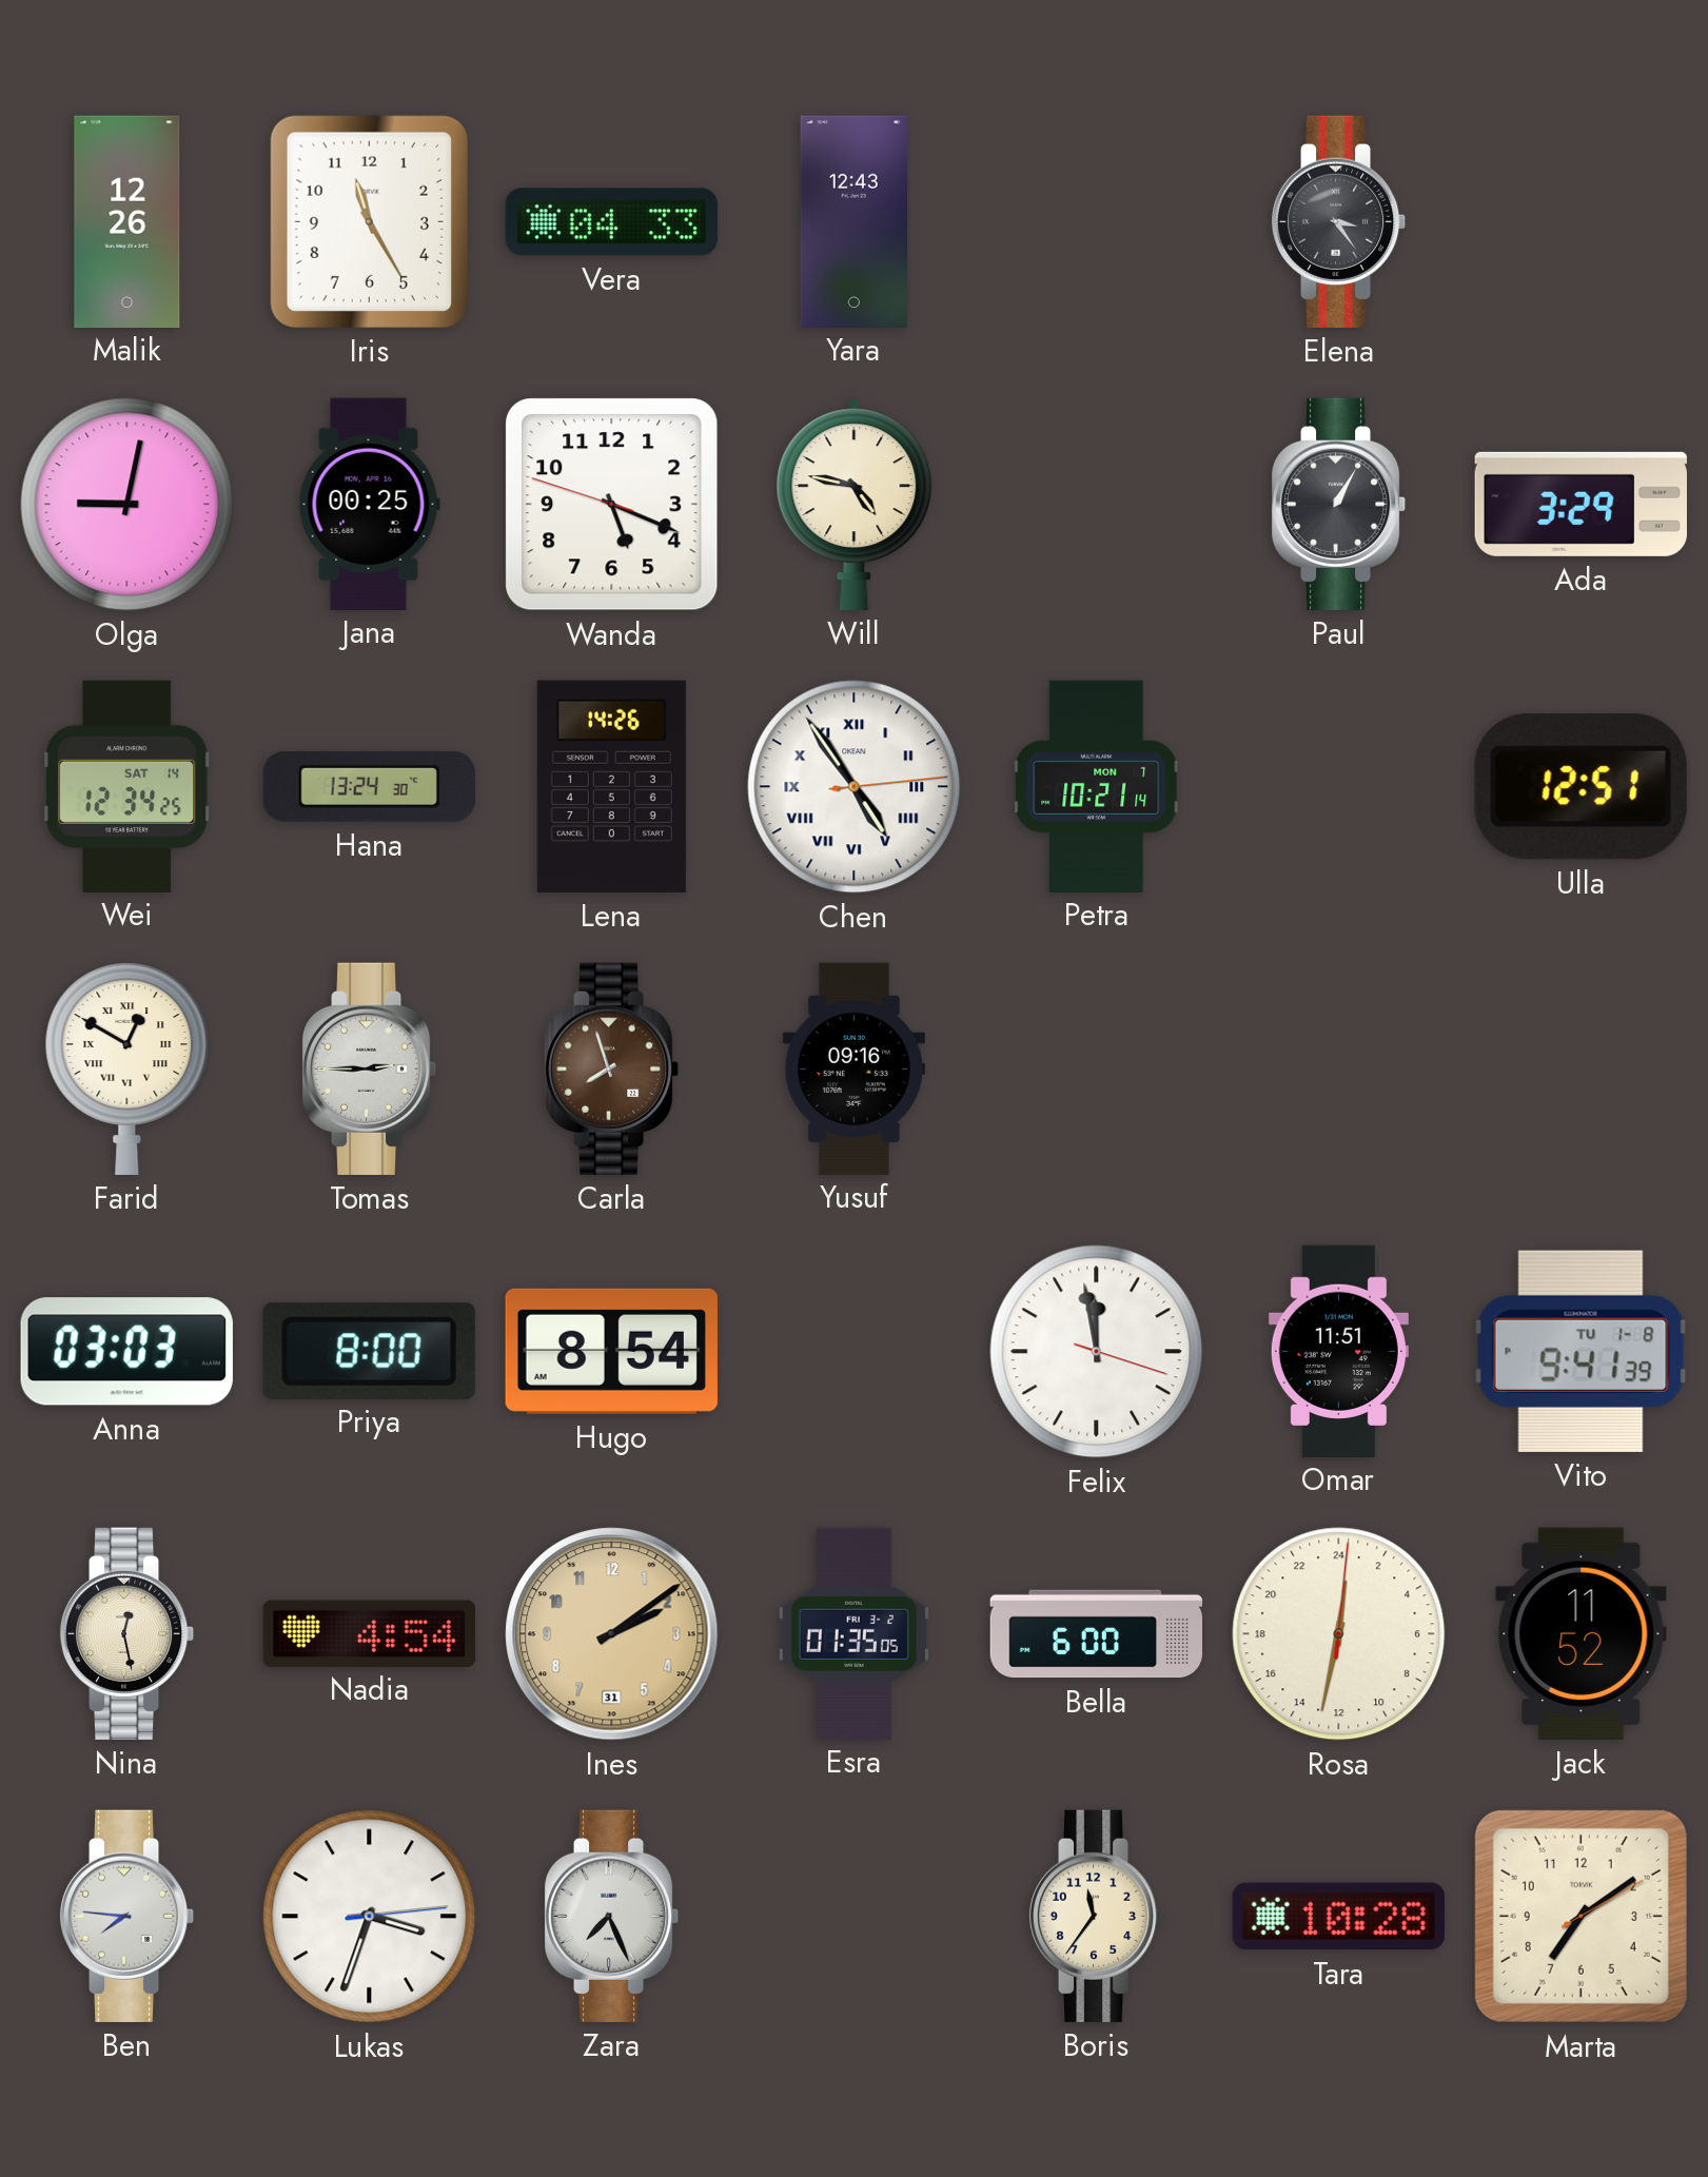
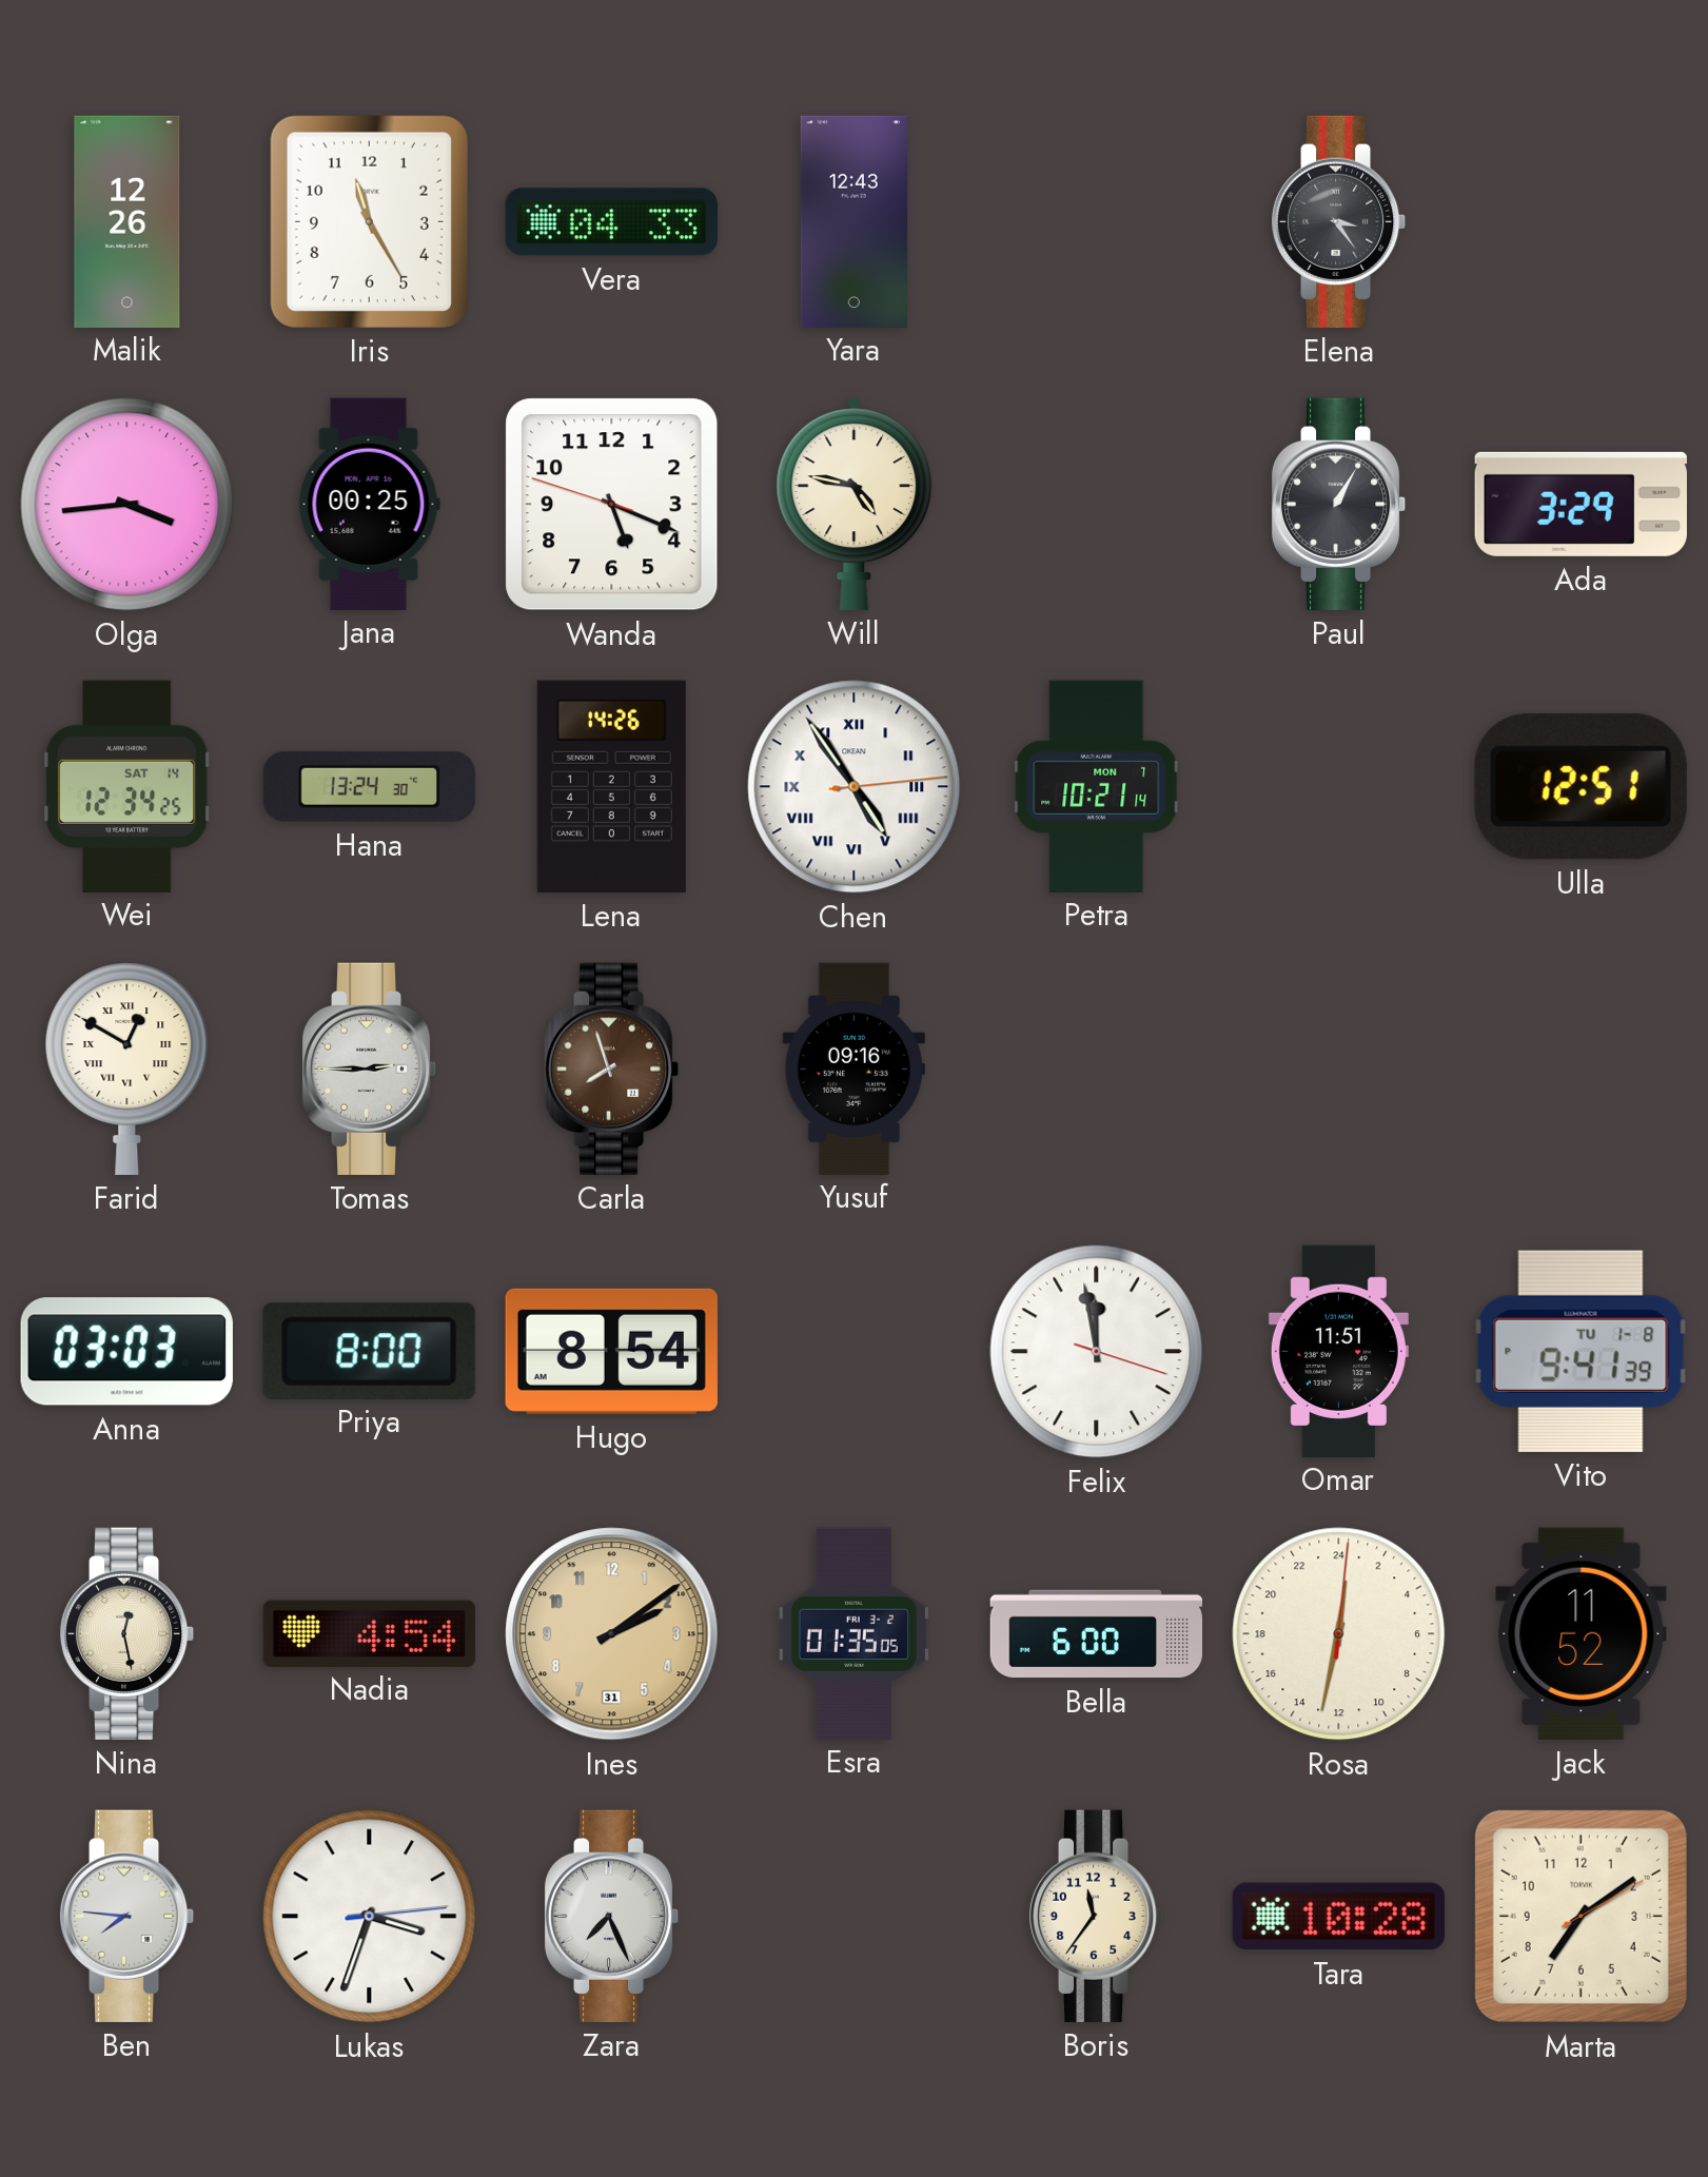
Olga: 9:02 -> 3:44 (127, 505)
